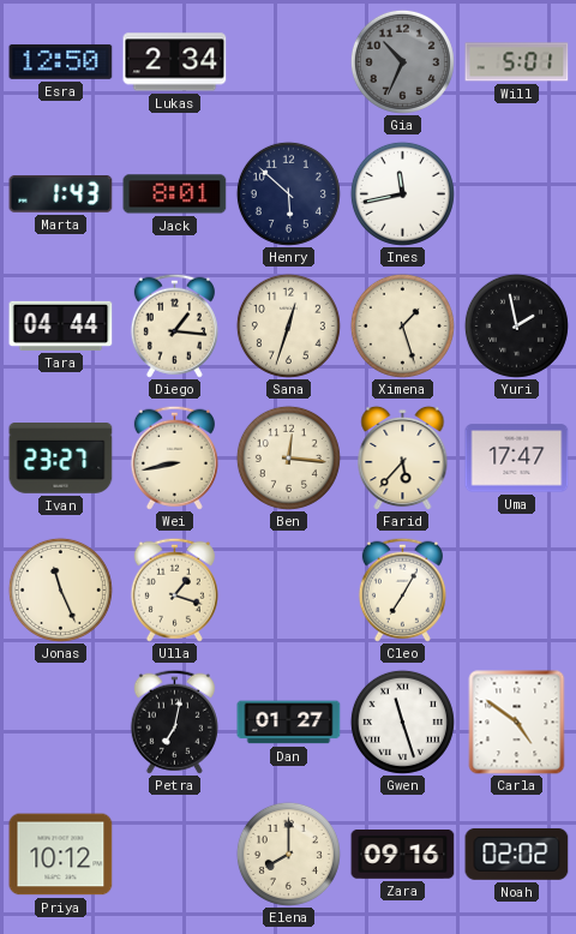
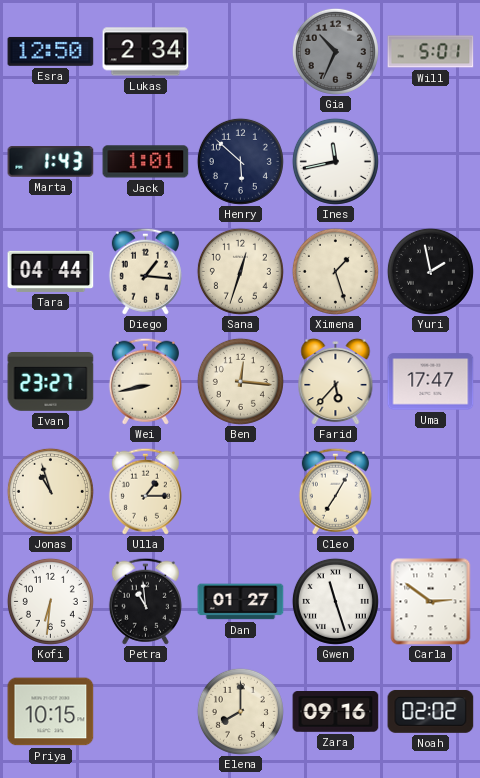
Jack: 8:01 -> 1:01 (146, 162)
Jonas: 11:26 -> 10:57 (50, 491)
Ulla: 1:18 -> 1:15 (145, 491)
Kofi: none -> 6:31 (50, 601)
Petra: 7:02 -> 10:59 (145, 601)
Carla: 4:51 -> 2:51 (431, 602)
Priya: 10:12 -> 10:15 (51, 712)
